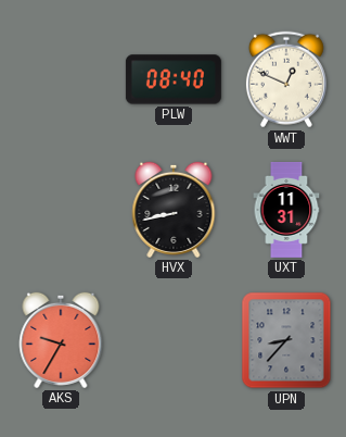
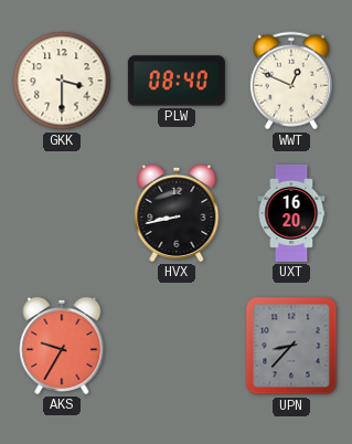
GKK: none -> 3:30 (62, 81)
UXT: 11:31 -> 16:20 (291, 213)
